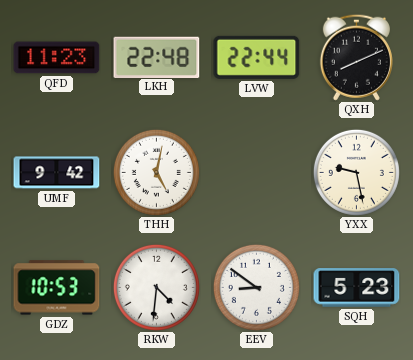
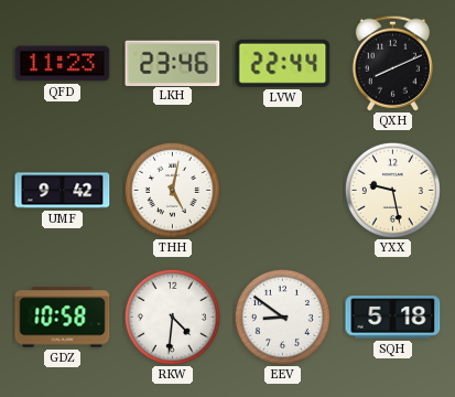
LKH: 22:48 -> 23:46 (173, 63)
GDZ: 10:53 -> 10:58 (63, 318)
SQH: 5:23 -> 5:18 (393, 318)
